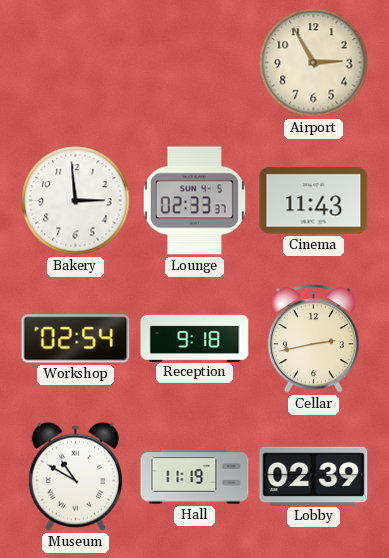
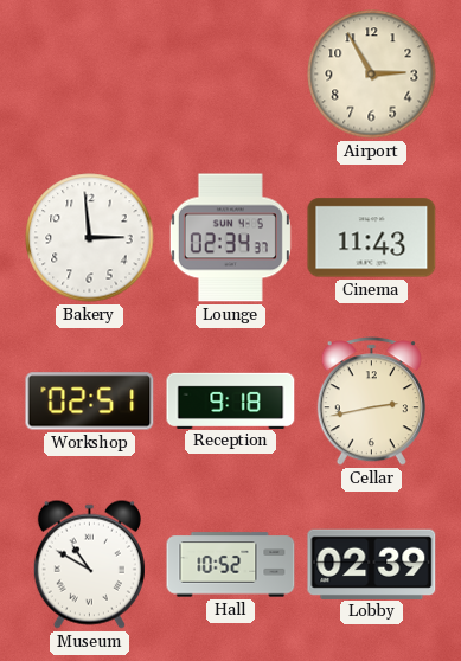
Lounge: 02:33 -> 02:34 (230, 238)
Workshop: 02:54 -> 02:51 (90, 402)
Hall: 11:19 -> 10:52 (231, 565)
